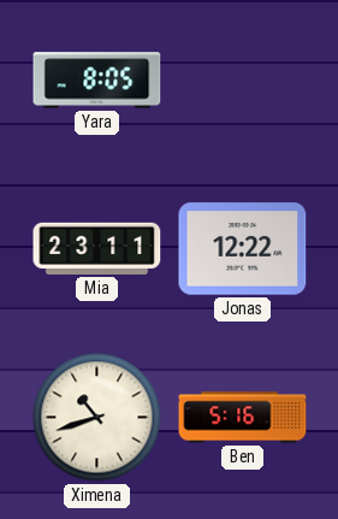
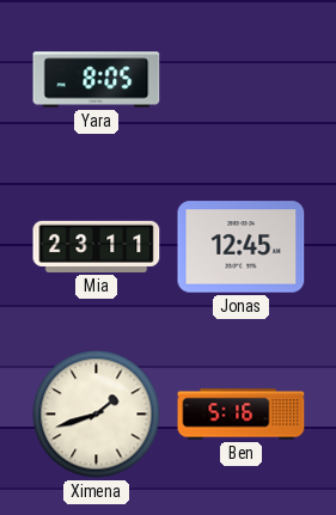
Jonas: 12:22 -> 12:45 (242, 247)
Ximena: 10:42 -> 1:42 (97, 415)
